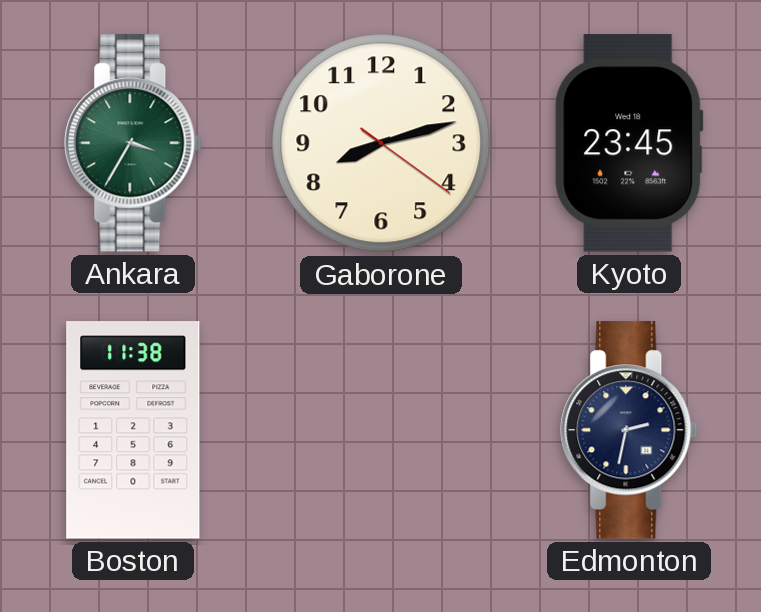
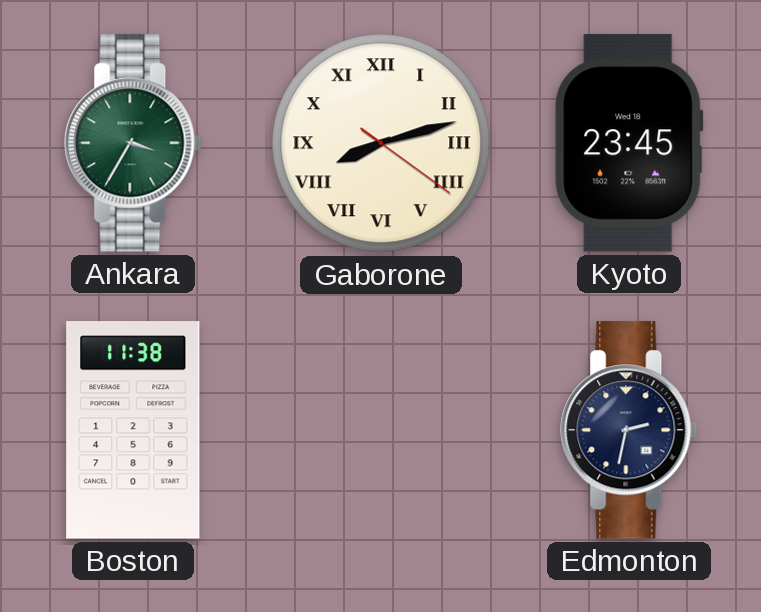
Gaborone numerals: Arabic -> Roman (381, 143)
